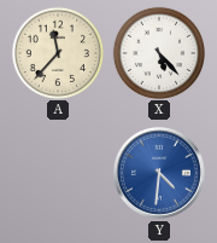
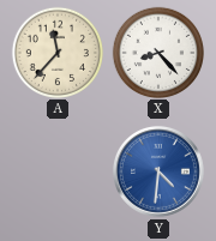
X: 5:23 -> 8:23 (157, 52)
